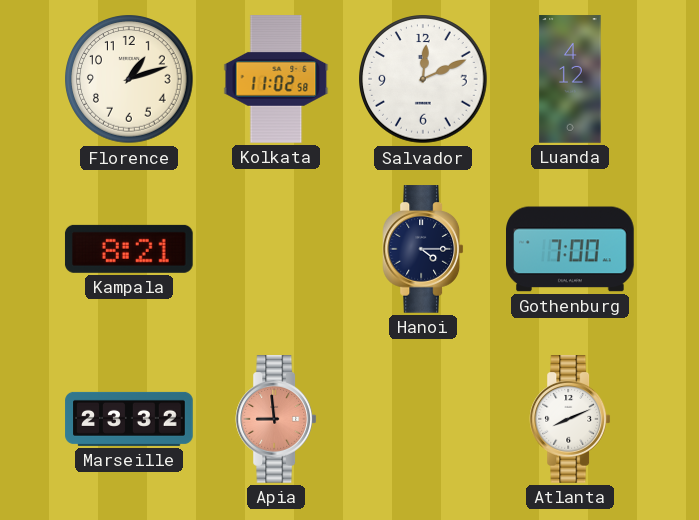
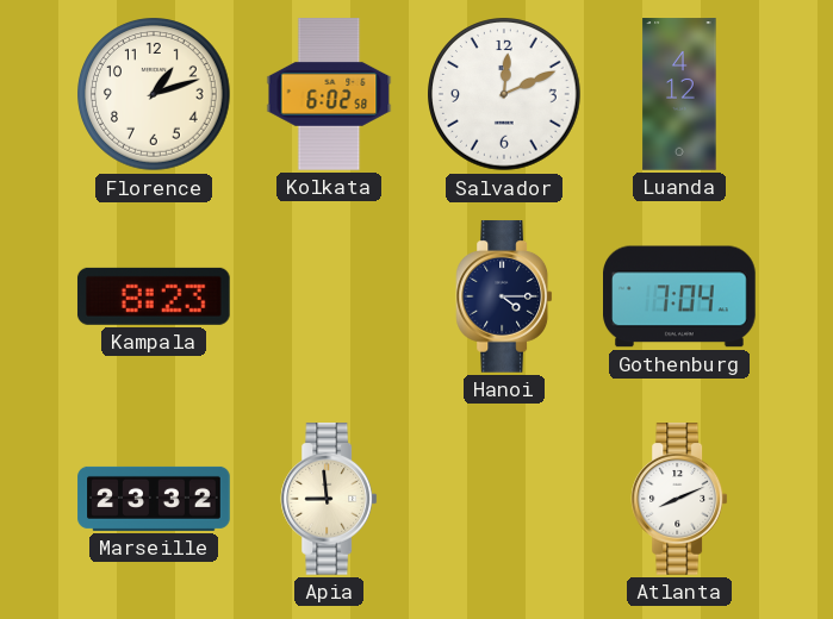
Kolkata: 11:02 -> 6:02 (329, 94)
Kampala: 8:21 -> 8:23 (154, 296)
Gothenburg: 7:00 -> 7:04 (679, 296)
Apia dial: salmon -> cream (329, 499)
